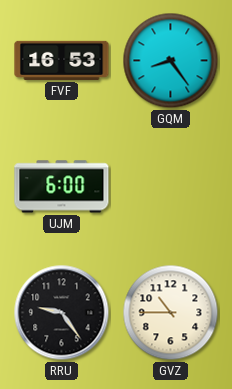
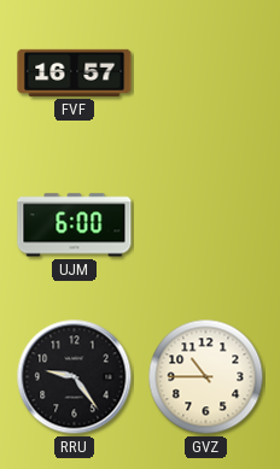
FVF: 16:53 -> 16:57 (75, 72)
GQM: 8:24 -> none (171, 61)
